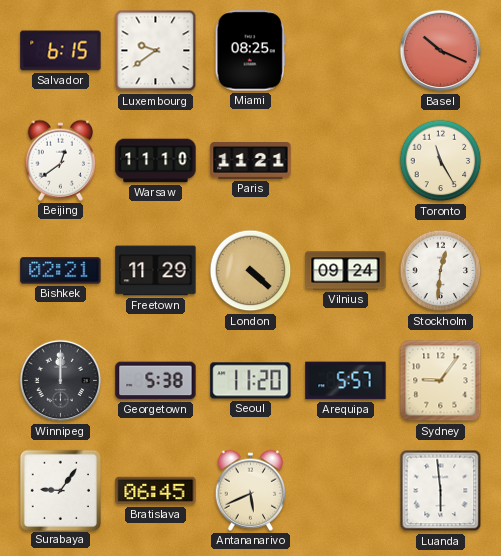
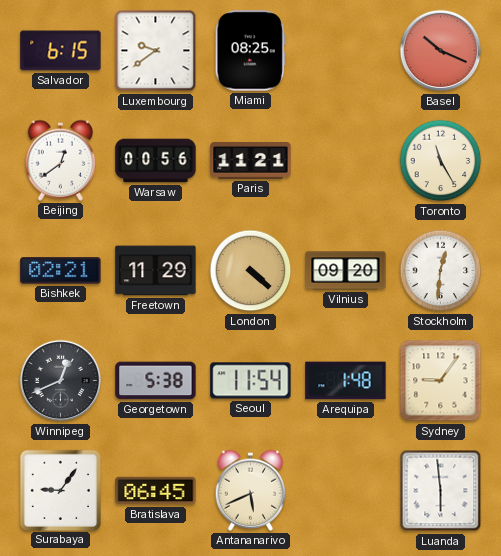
Warsaw: 11:10 -> 00:56 (156, 161)
Vilnius: 09:24 -> 09:20 (346, 271)
Winnipeg: 12:00 -> 12:41 (61, 381)
Seoul: 11:20 -> 11:54 (251, 381)
Arequipa: 5:57 -> 1:48 (346, 381)
